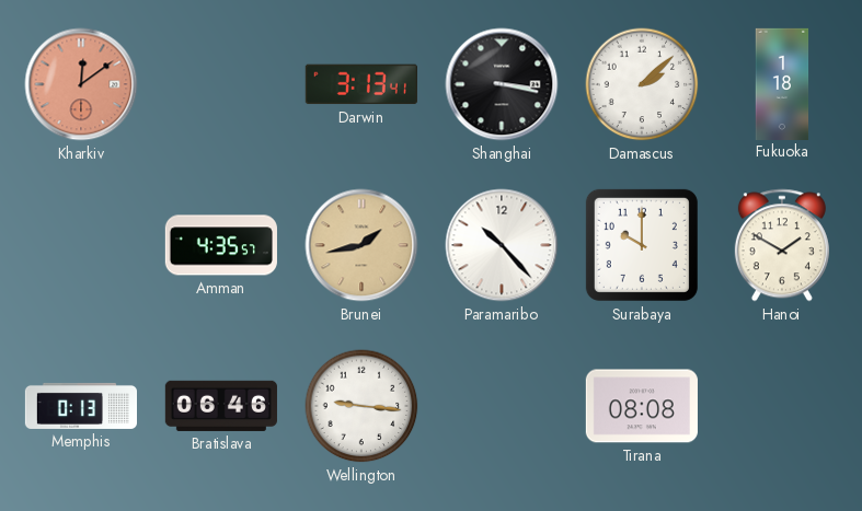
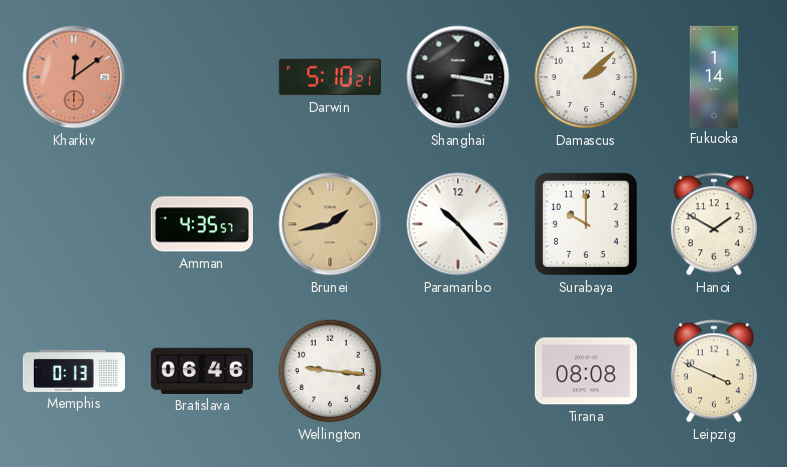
Darwin: 3:13 -> 5:10 (330, 77)
Fukuoka: 1:18 -> 1:14 (714, 76)
Leipzig: none -> 3:49 (714, 371)
